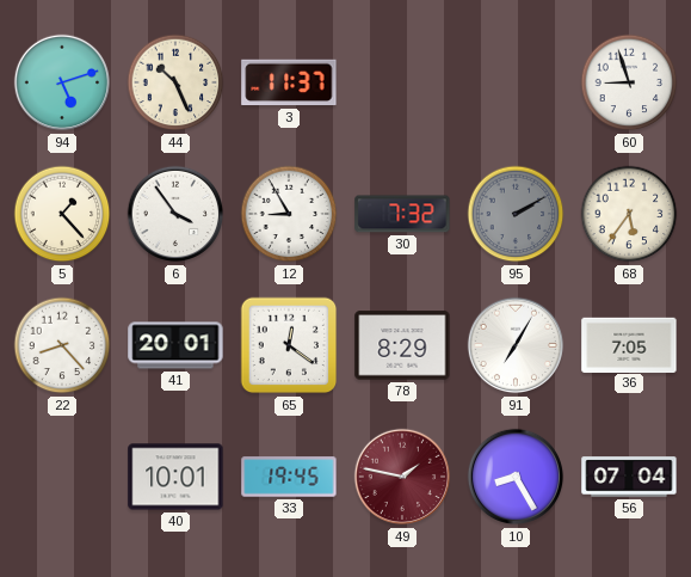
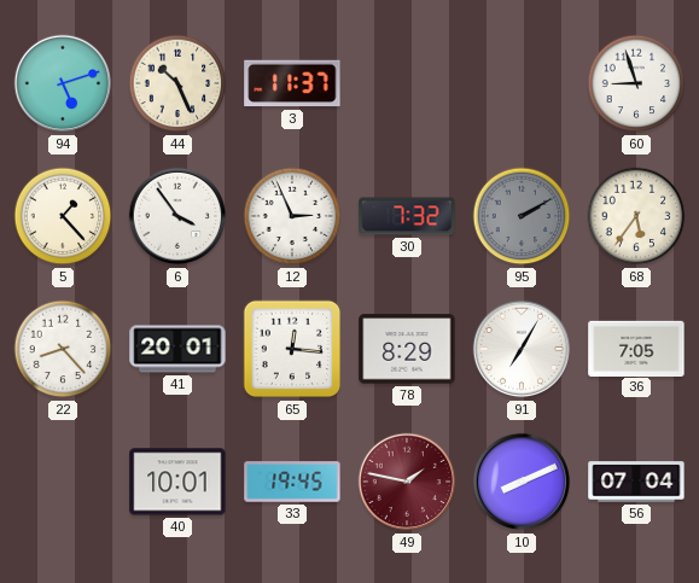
12: 8:55 -> 2:56 (292, 216)
65: 12:21 -> 12:16 (292, 349)
10: 8:25 -> 8:11 (522, 482)
